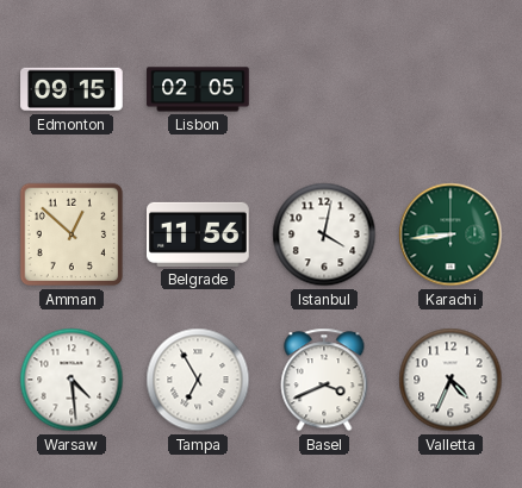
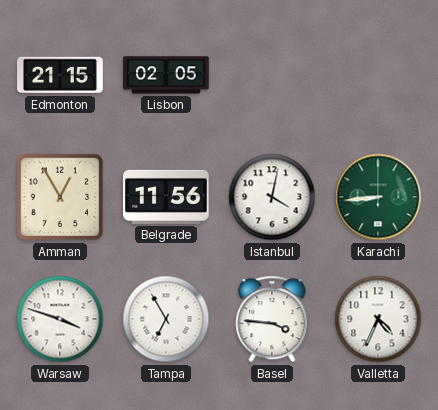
Edmonton: 09:15 -> 21:15 (60, 75)
Amman: 12:52 -> 12:55 (60, 197)
Warsaw: 4:29 -> 3:48 (60, 319)
Basel: 3:41 -> 3:46 (272, 319)
